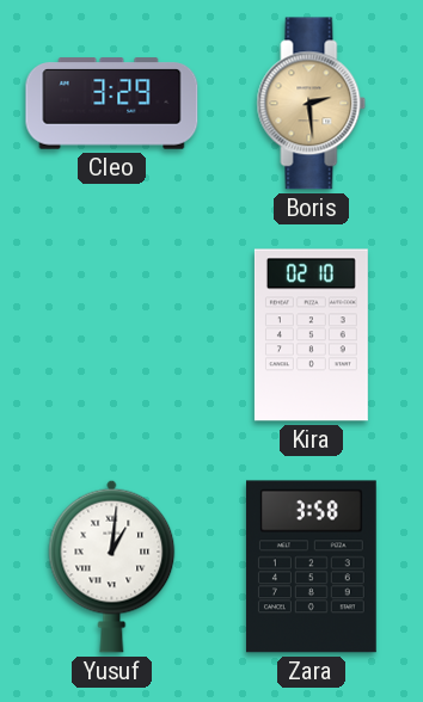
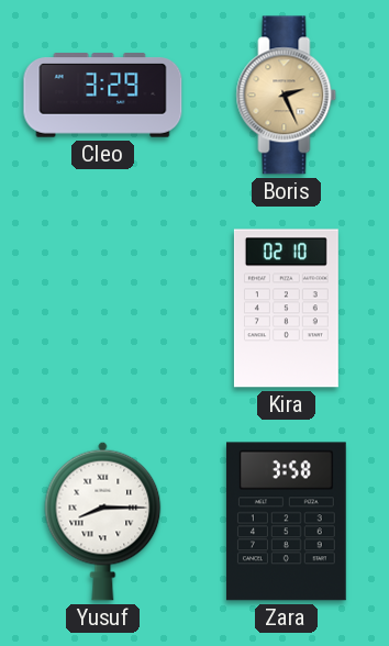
Boris: 2:29 -> 2:26 (287, 96)
Yusuf: 1:01 -> 8:15 (103, 521)
